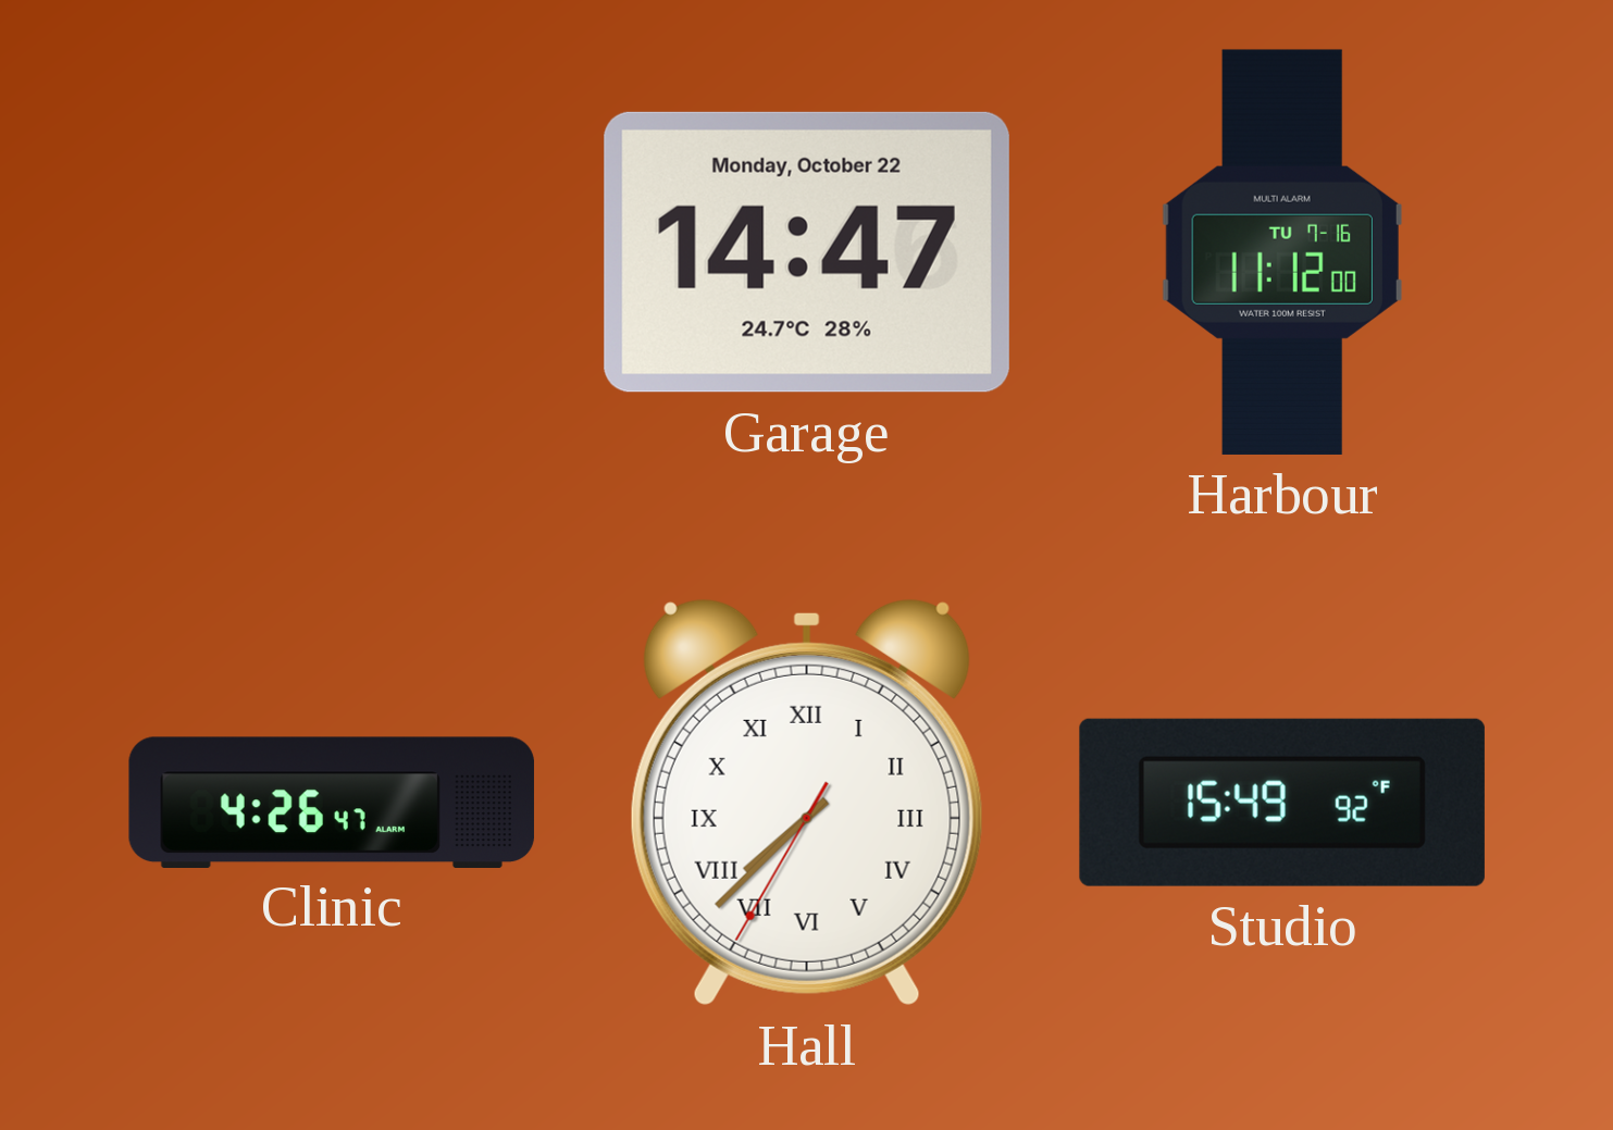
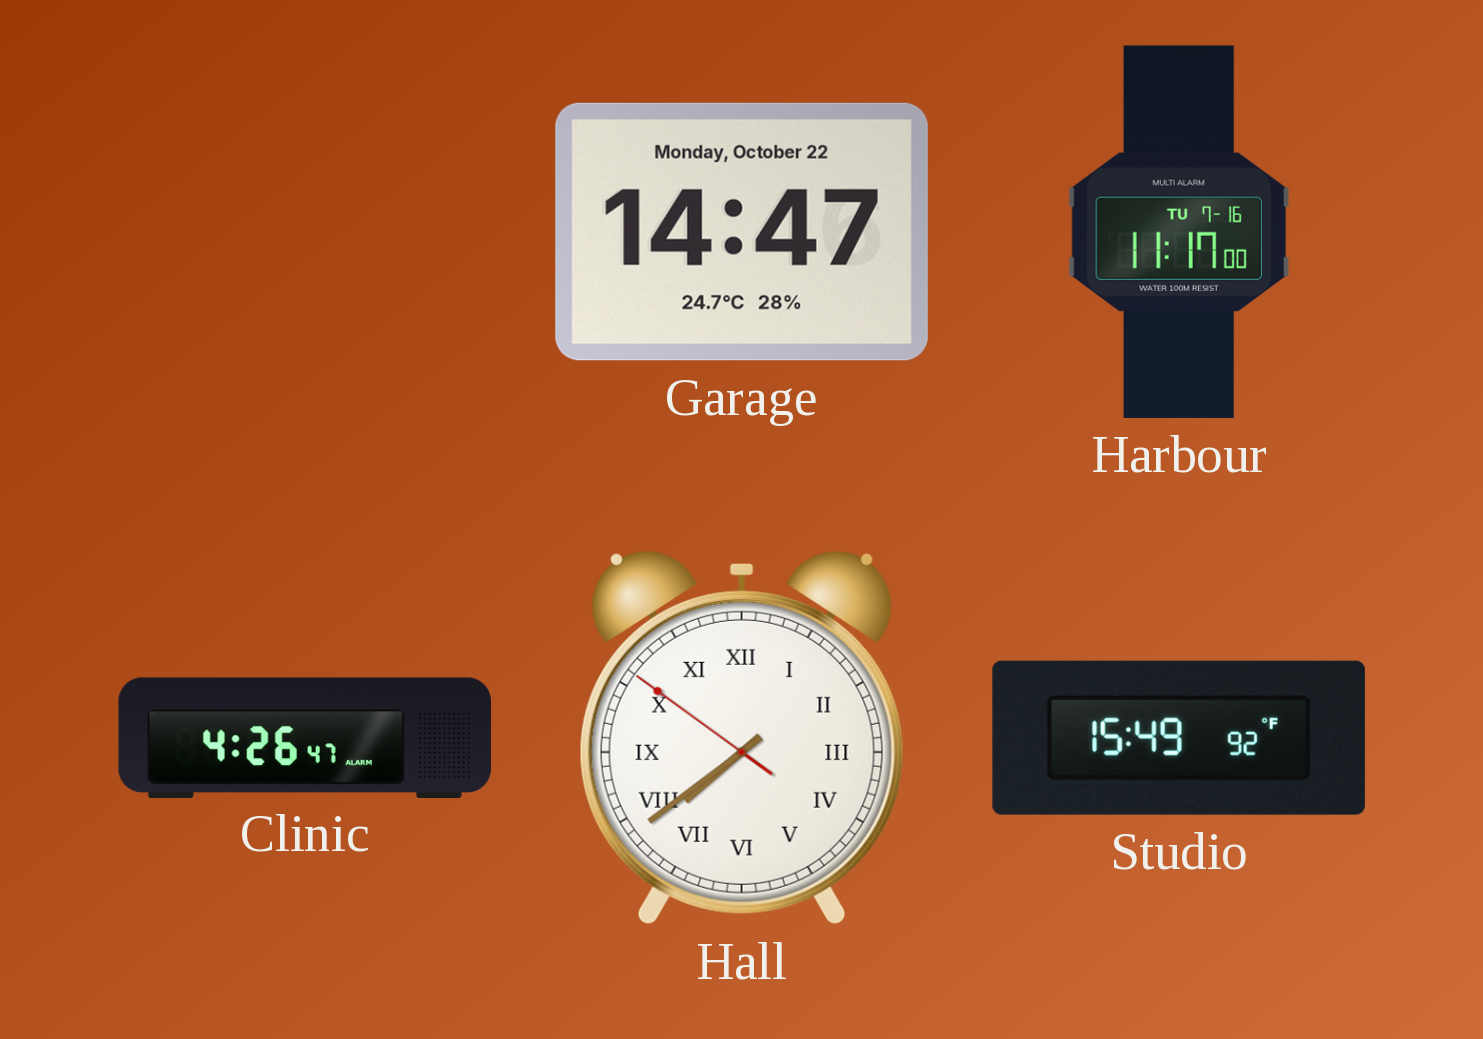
Harbour: 11:12 -> 11:17 (1179, 232)
Hall: 7:37 -> 7:38 (742, 738)
